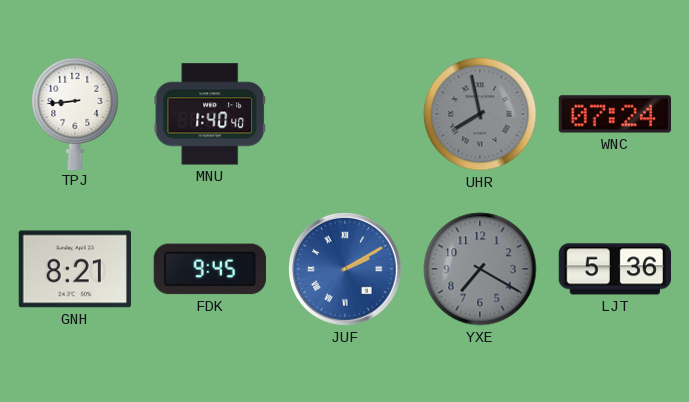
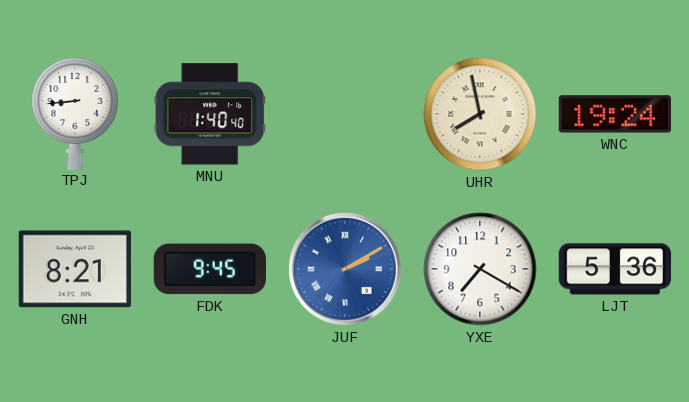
UHR dial: grey -> cream (480, 114)
WNC: 07:24 -> 19:24 (614, 114)
YXE dial: grey -> white (480, 269)
